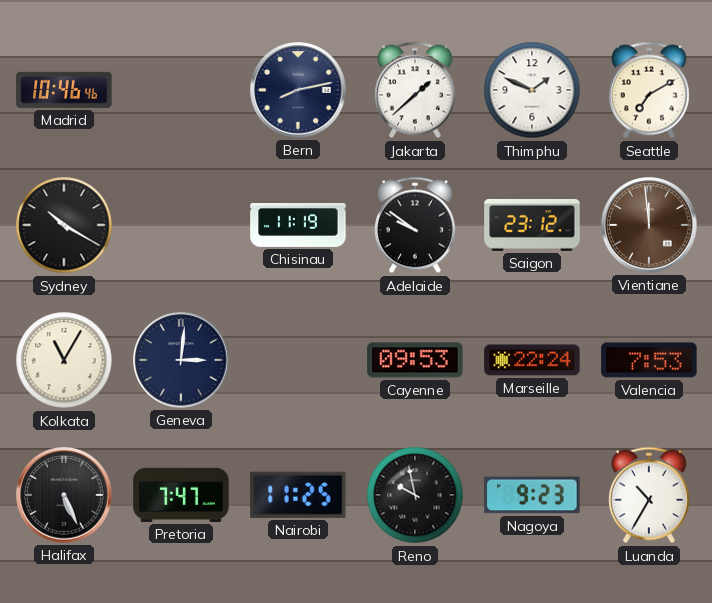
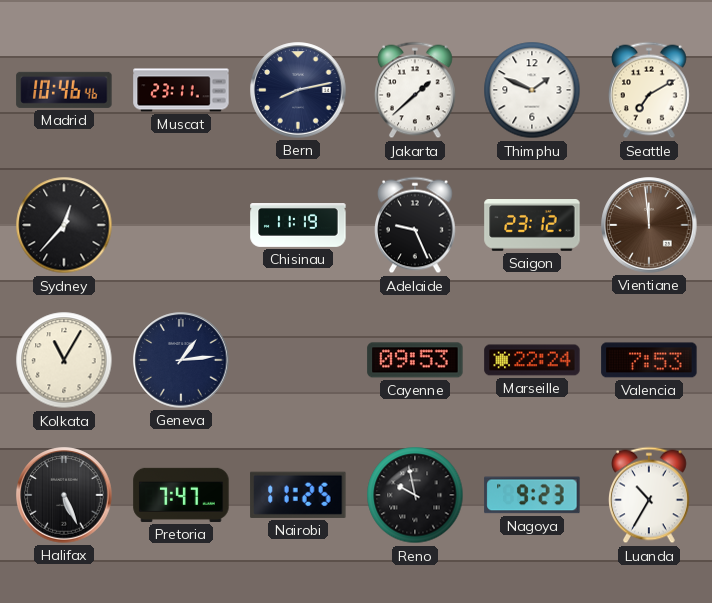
Muscat: none -> 23:11 (181, 90)
Sydney: 10:20 -> 12:37 (64, 225)
Adelaide: 9:51 -> 9:26 (416, 225)
Geneva: 3:01 -> 1:14 (181, 360)
